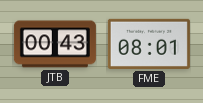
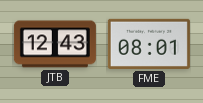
JTB: 00:43 -> 12:43 (55, 44)
